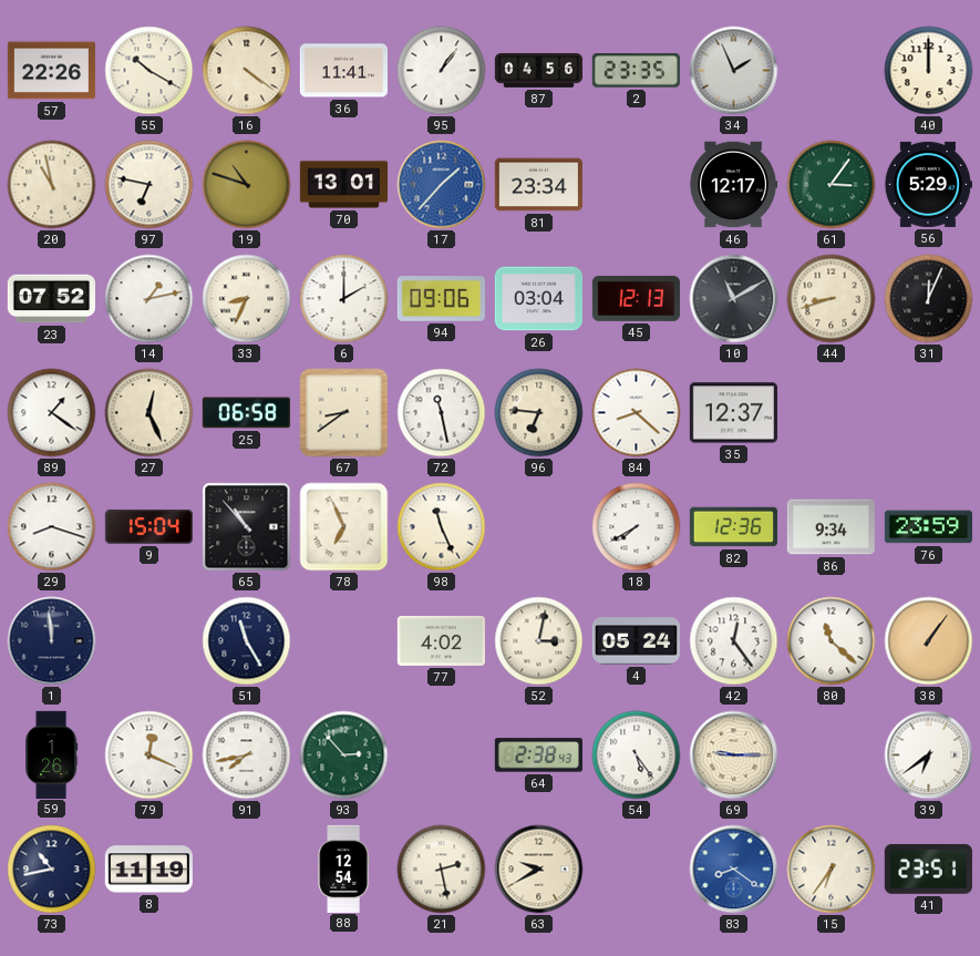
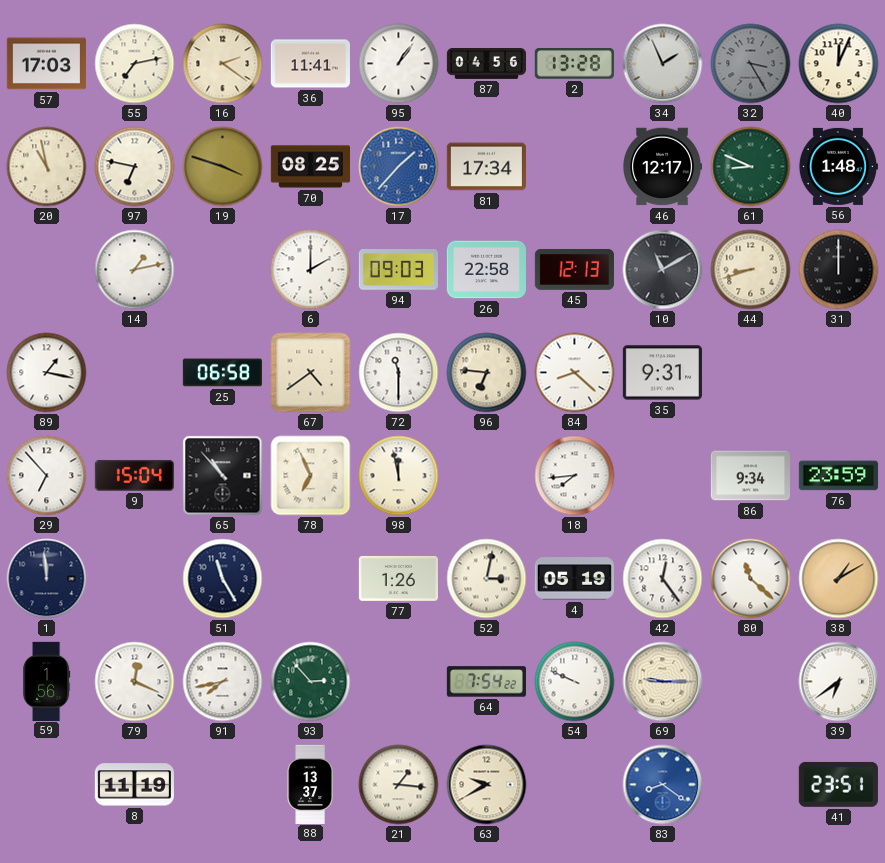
57: 22:26 -> 17:03 (46, 64)
55: 10:20 -> 7:13 (135, 64)
16: 4:21 -> 2:21 (223, 64)
2: 23:35 -> 13:28 (574, 64)
32: none -> 3:25 (751, 64)
40: 12:00 -> 12:04 (839, 64)
19: 10:48 -> 3:48 (223, 167)
70: 13:01 -> 08:25 (310, 167)
81: 23:34 -> 17:34 (486, 167)
61: 3:06 -> 8:49 (751, 167)
56: 5:29 -> 1:48 (838, 166)
23: 07:52 -> none (51, 299)
33: 8:34 -> none (247, 299)
94: 09:06 -> 09:03 (398, 270)
26: 03:04 -> 22:58 (486, 270)
31: 12:04 -> 12:00 (839, 270)
89: 1:21 -> 1:17 (47, 373)
27: 12:26 -> none (149, 413)
67: 8:39 -> 4:39 (311, 373)
72: 11:28 -> 11:30 (399, 373)
35: 12:37 -> 9:31 (662, 373)
29: 8:18 -> 6:53 (47, 476)
98: 11:26 -> 11:58 (399, 476)
18: 7:40 -> 7:44 (575, 476)
82: 12:36 -> none (733, 527)
77: 4:02 -> 1:26 (398, 578)
4: 05:24 -> 05:19 (574, 579)
38: 1:06 -> 1:10 (839, 579)
59: 1:26 -> 1:56 (46, 681)
64: 2:38 -> 7:54 (486, 682)
54: 5:24 -> 9:49 (575, 682)
73: 10:43 -> none (52, 870)
88: 12:54 -> 13:37 (310, 784)
21: 2:28 -> 1:16 (399, 785)
15: 6:36 -> none (832, 870)
